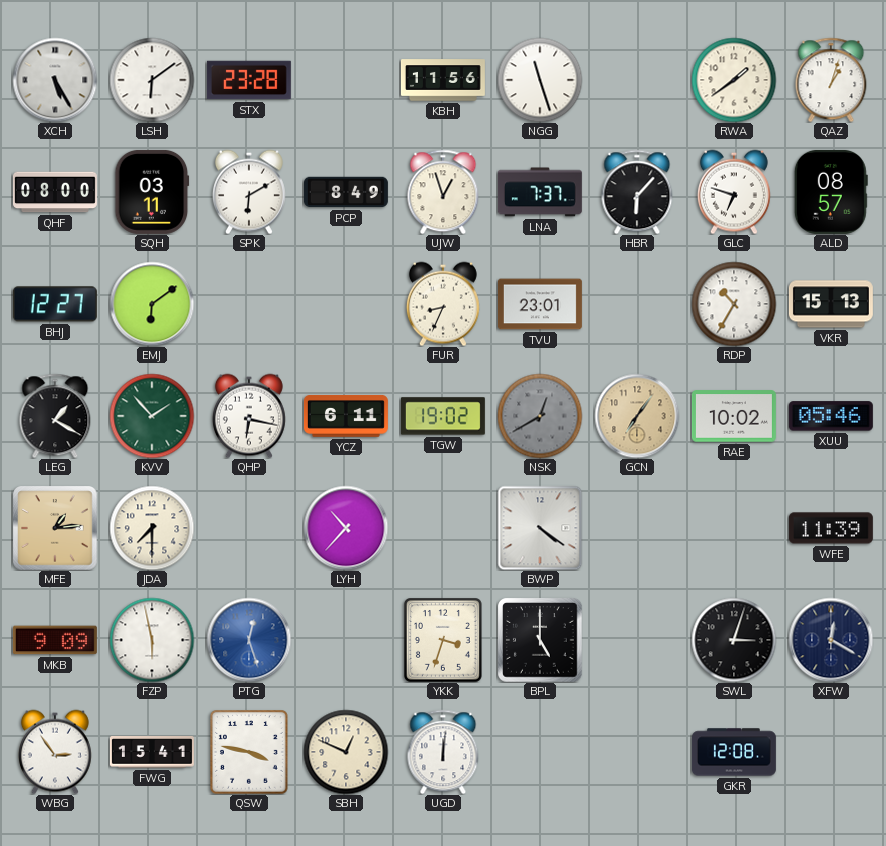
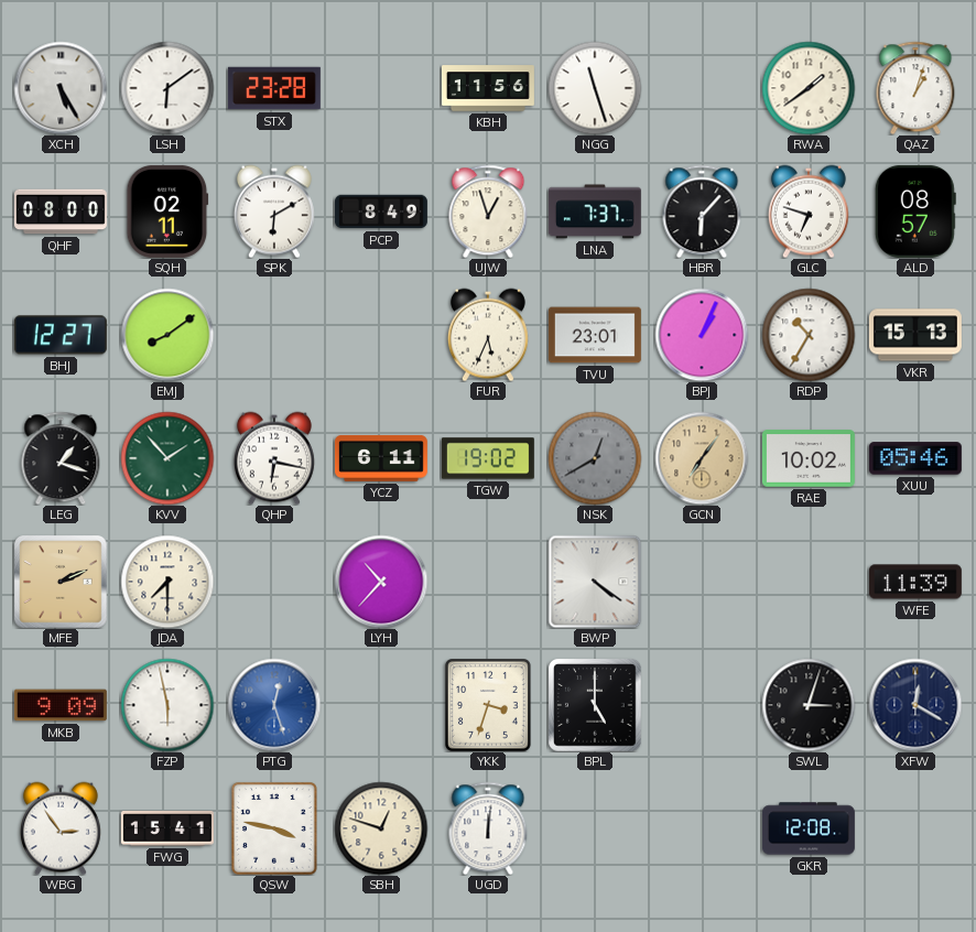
SQH: 03:11 -> 02:11 (167, 212)
EMJ: 6:09 -> 8:09 (167, 335)
FUR: 8:34 -> 5:34 (488, 335)
BPJ: none -> 1:04 (702, 335)
LEG: 1:20 -> 1:18 (61, 458)
MFE: 1:14 -> 2:11 (61, 582)
SBH: 12:49 -> 12:48 (381, 828)
